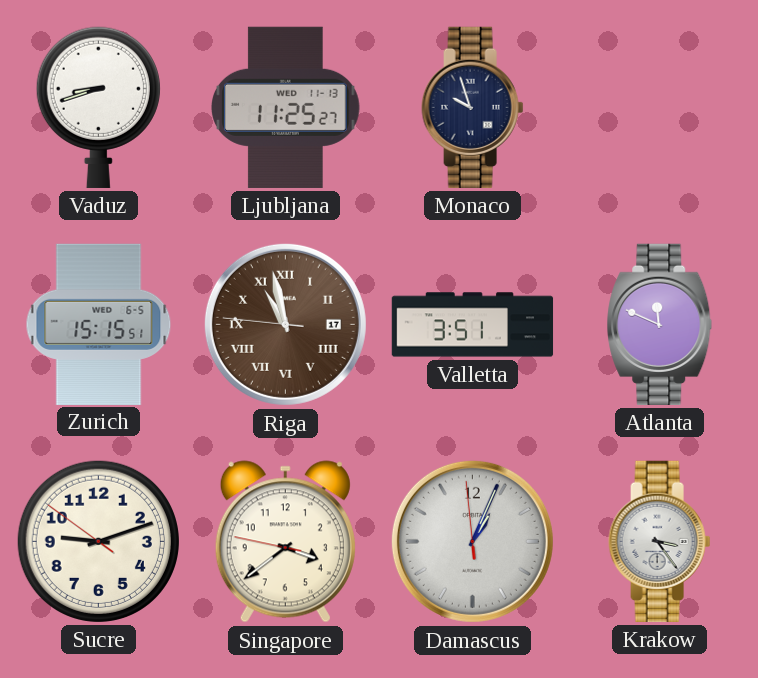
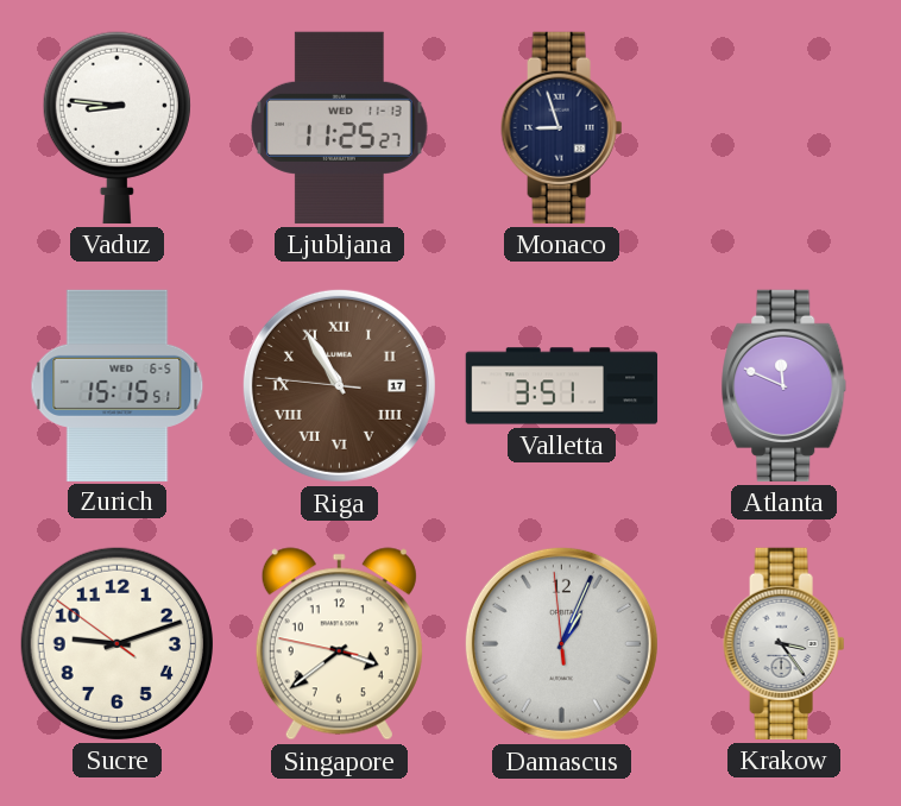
Vaduz: 8:42 -> 8:46 (116, 127)
Monaco: 9:57 -> 8:57 (562, 127)
Riga: 10:57 -> 10:54 (339, 385)
